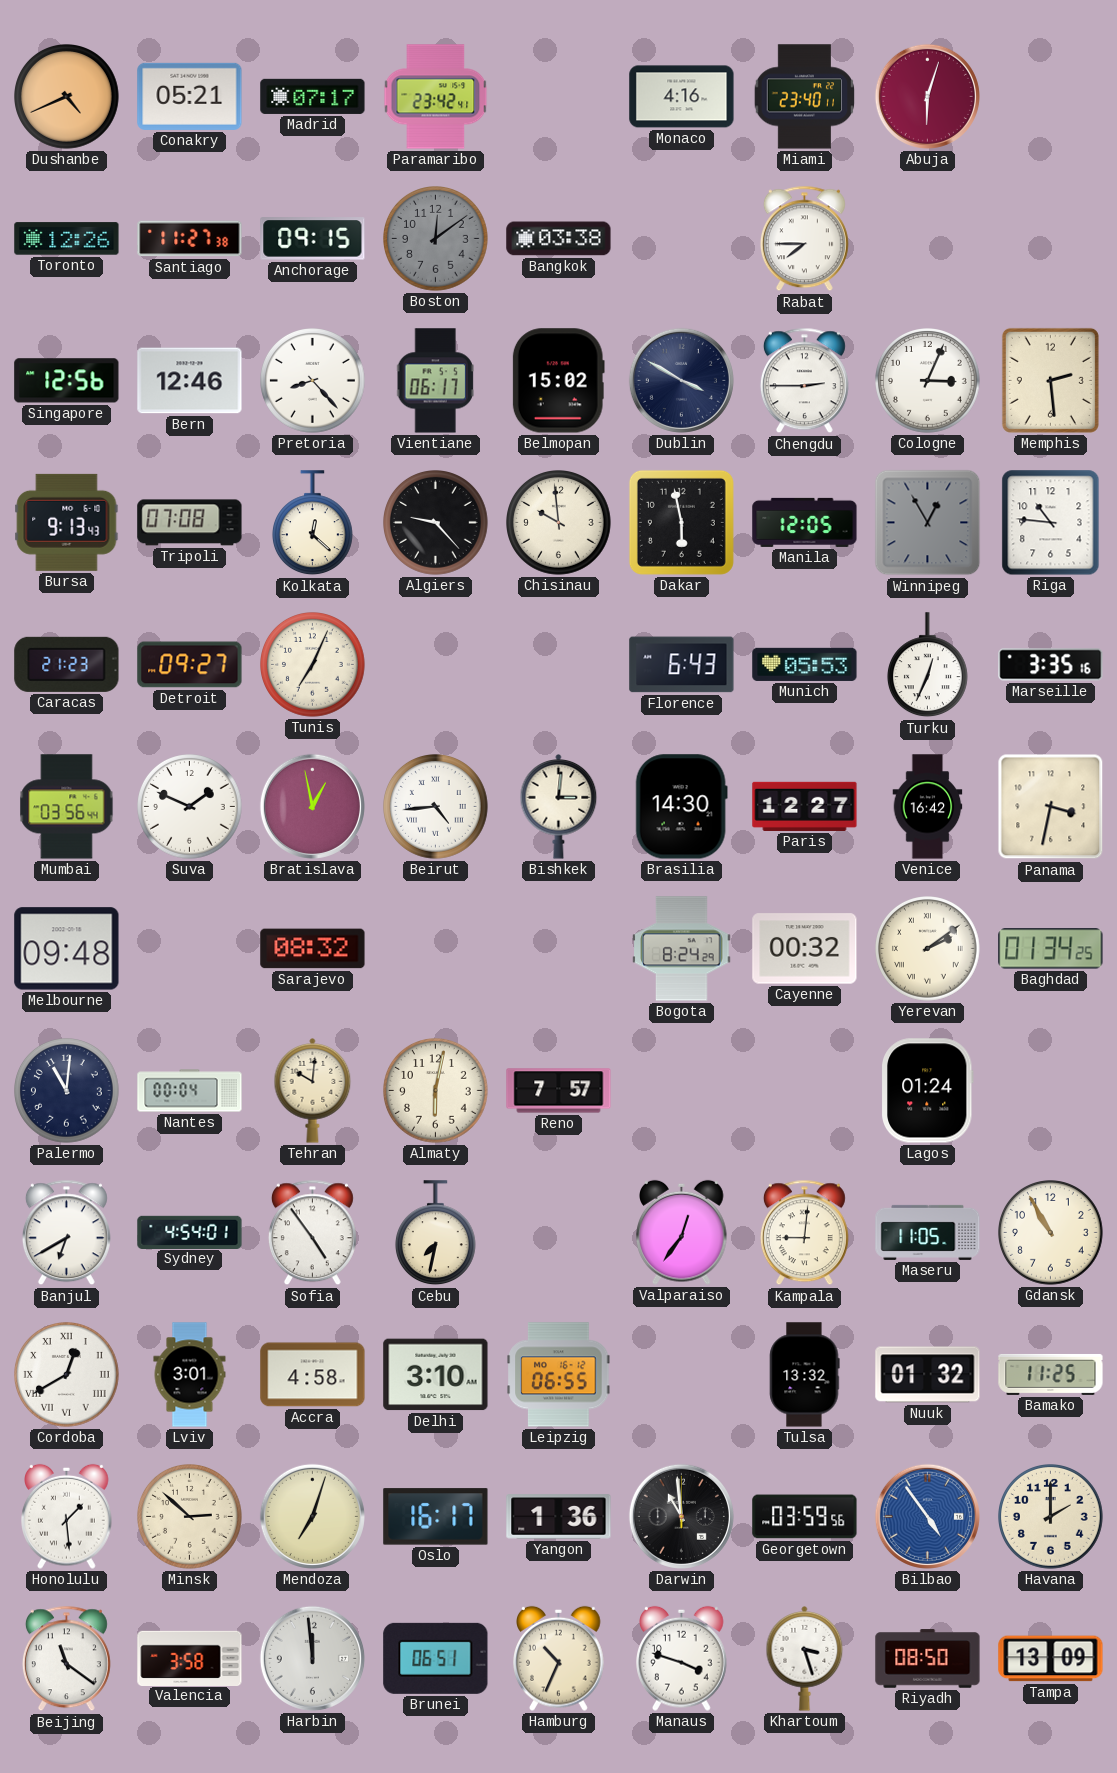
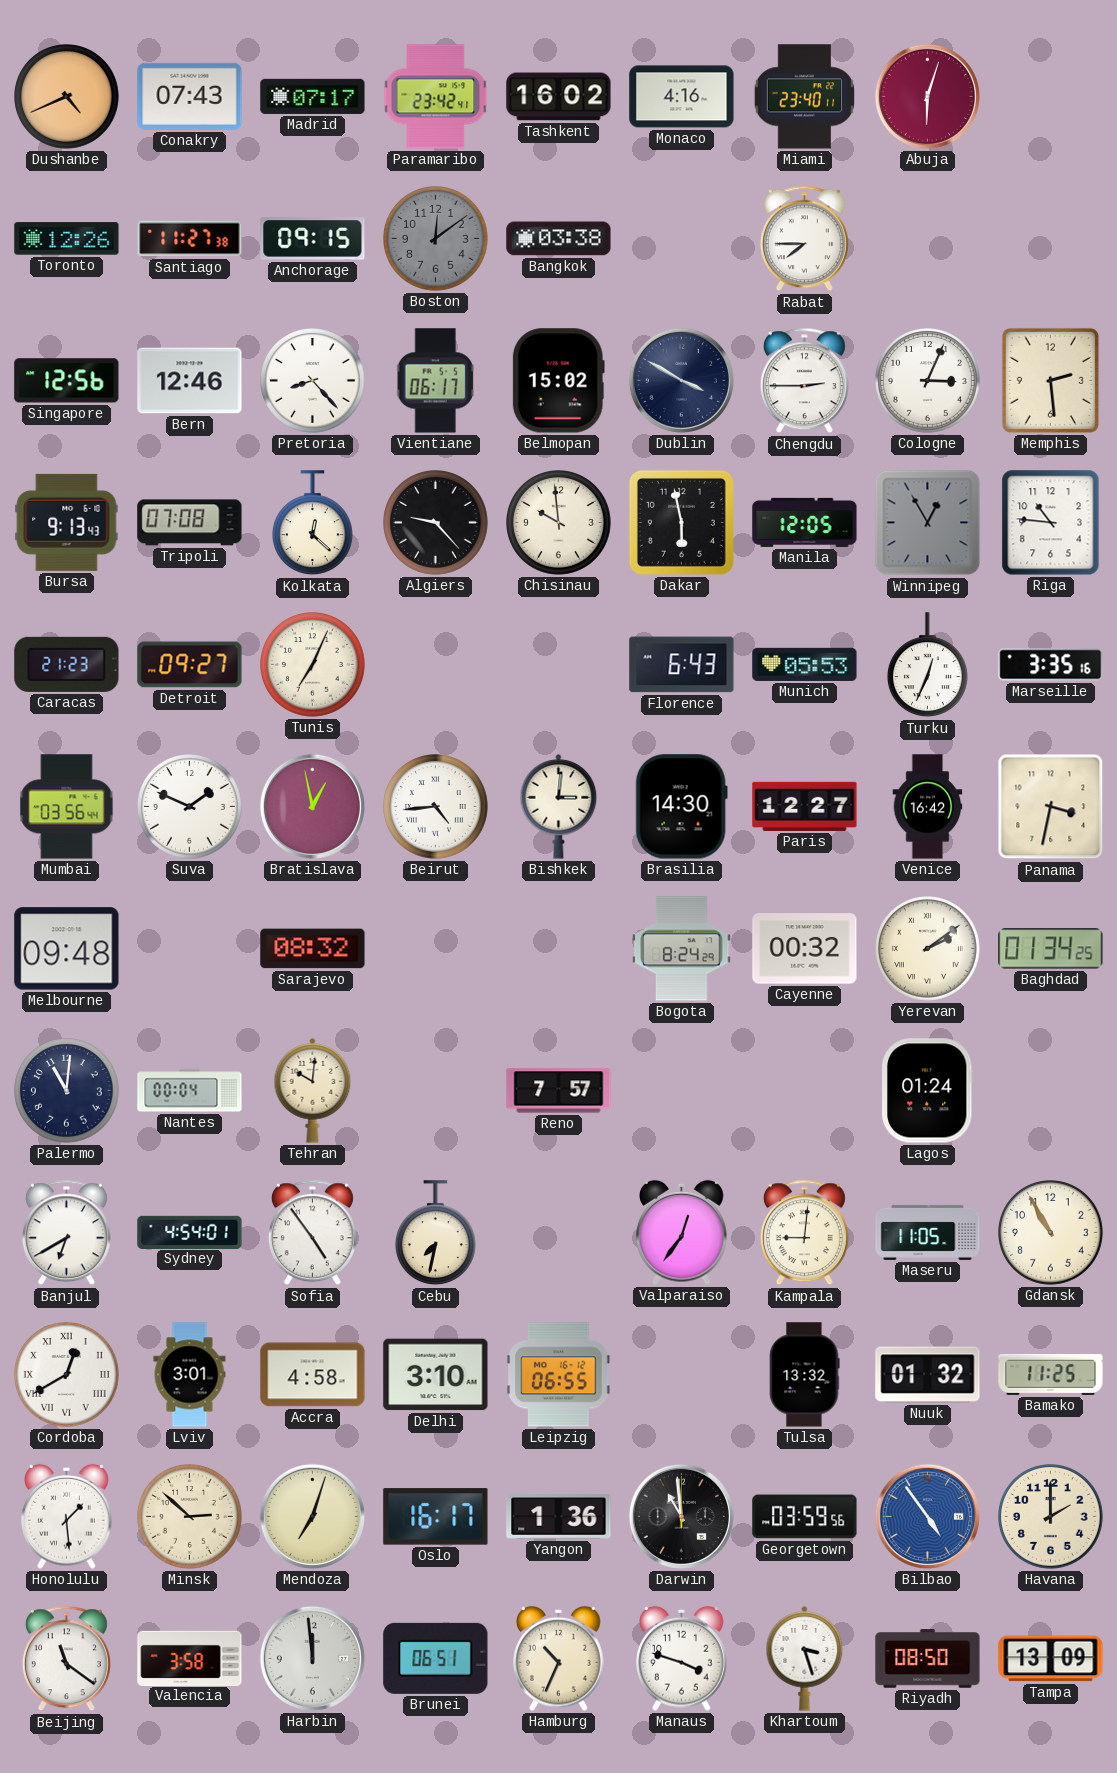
Conakry: 05:21 -> 07:43 (190, 96)
Tashkent: none -> 16:02 (559, 97)
Almaty: 6:02 -> none (436, 1091)
